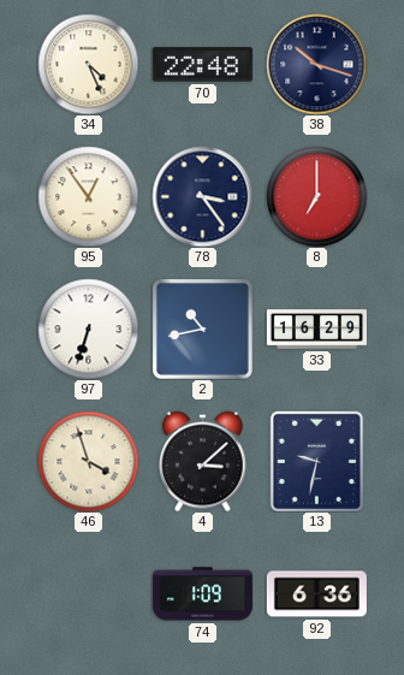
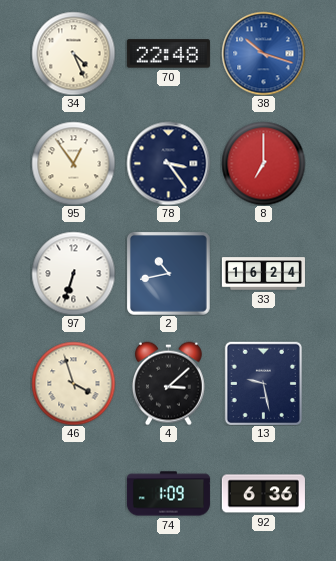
38 dial: navy -> blue (263, 53)
33: 16:29 -> 16:24 (263, 274)
13: 9:32 -> 9:28 (263, 383)
